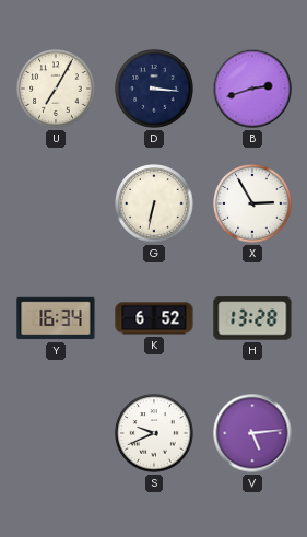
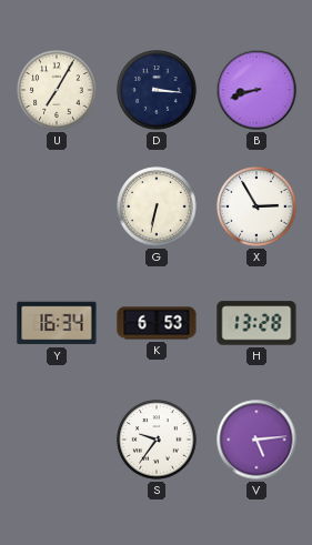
B: 2:42 -> 8:42 (256, 90)
K: 6:52 -> 6:53 (157, 323)
S: 9:41 -> 9:36 (157, 440)
